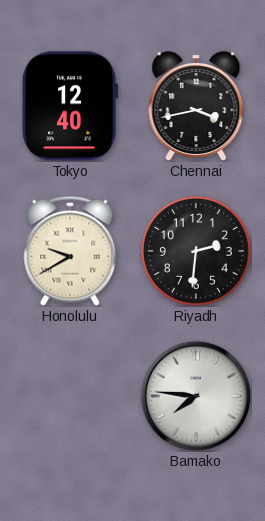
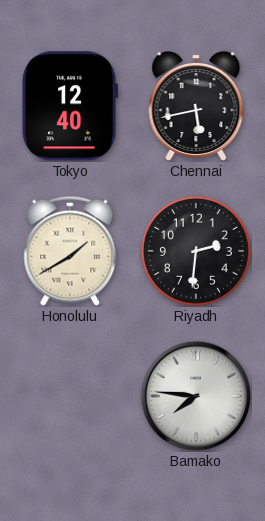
Chennai: 3:43 -> 5:43 (196, 106)
Honolulu: 9:40 -> 1:40 (70, 251)
